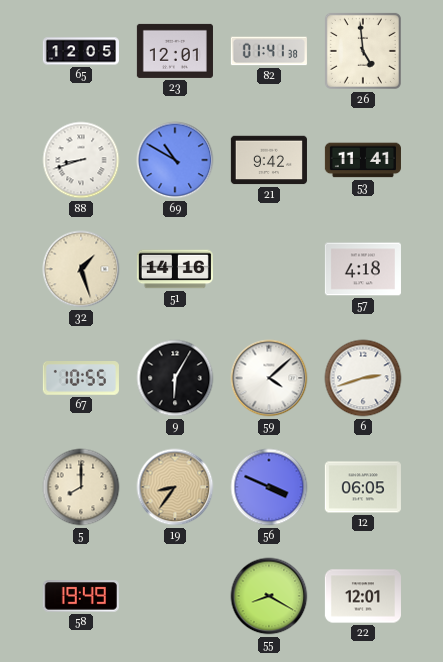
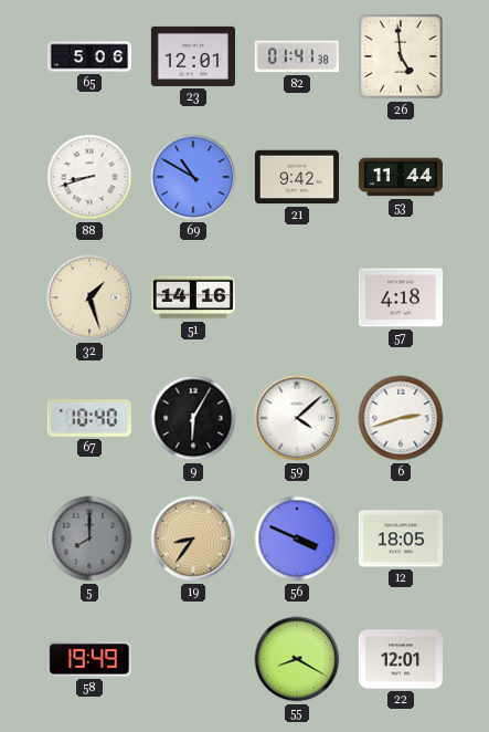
65: 12:05 -> 5:06 (89, 56)
53: 11:41 -> 11:44 (401, 177)
67: 10:55 -> 10:40 (89, 419)
5 dial: cream -> grey (89, 538)
12: 06:05 -> 18:05 (401, 538)
